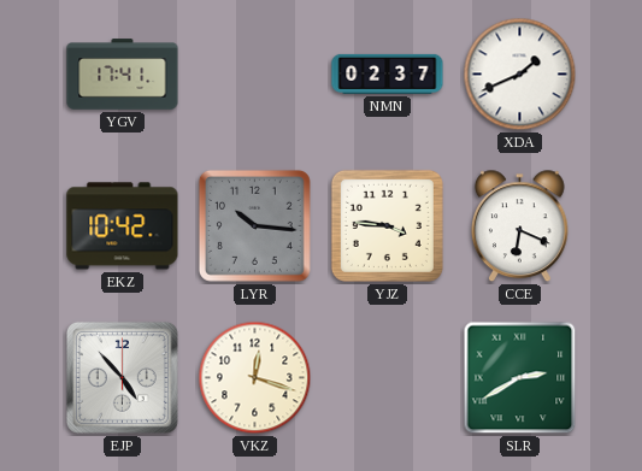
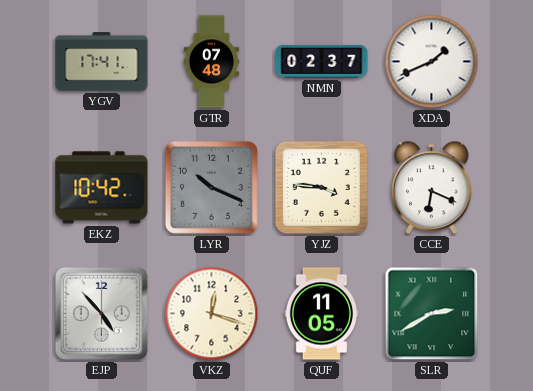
GTR: none -> 07:48 (212, 62)
LYR: 10:16 -> 10:19 (211, 187)
QUF: none -> 11:05 (321, 314)
